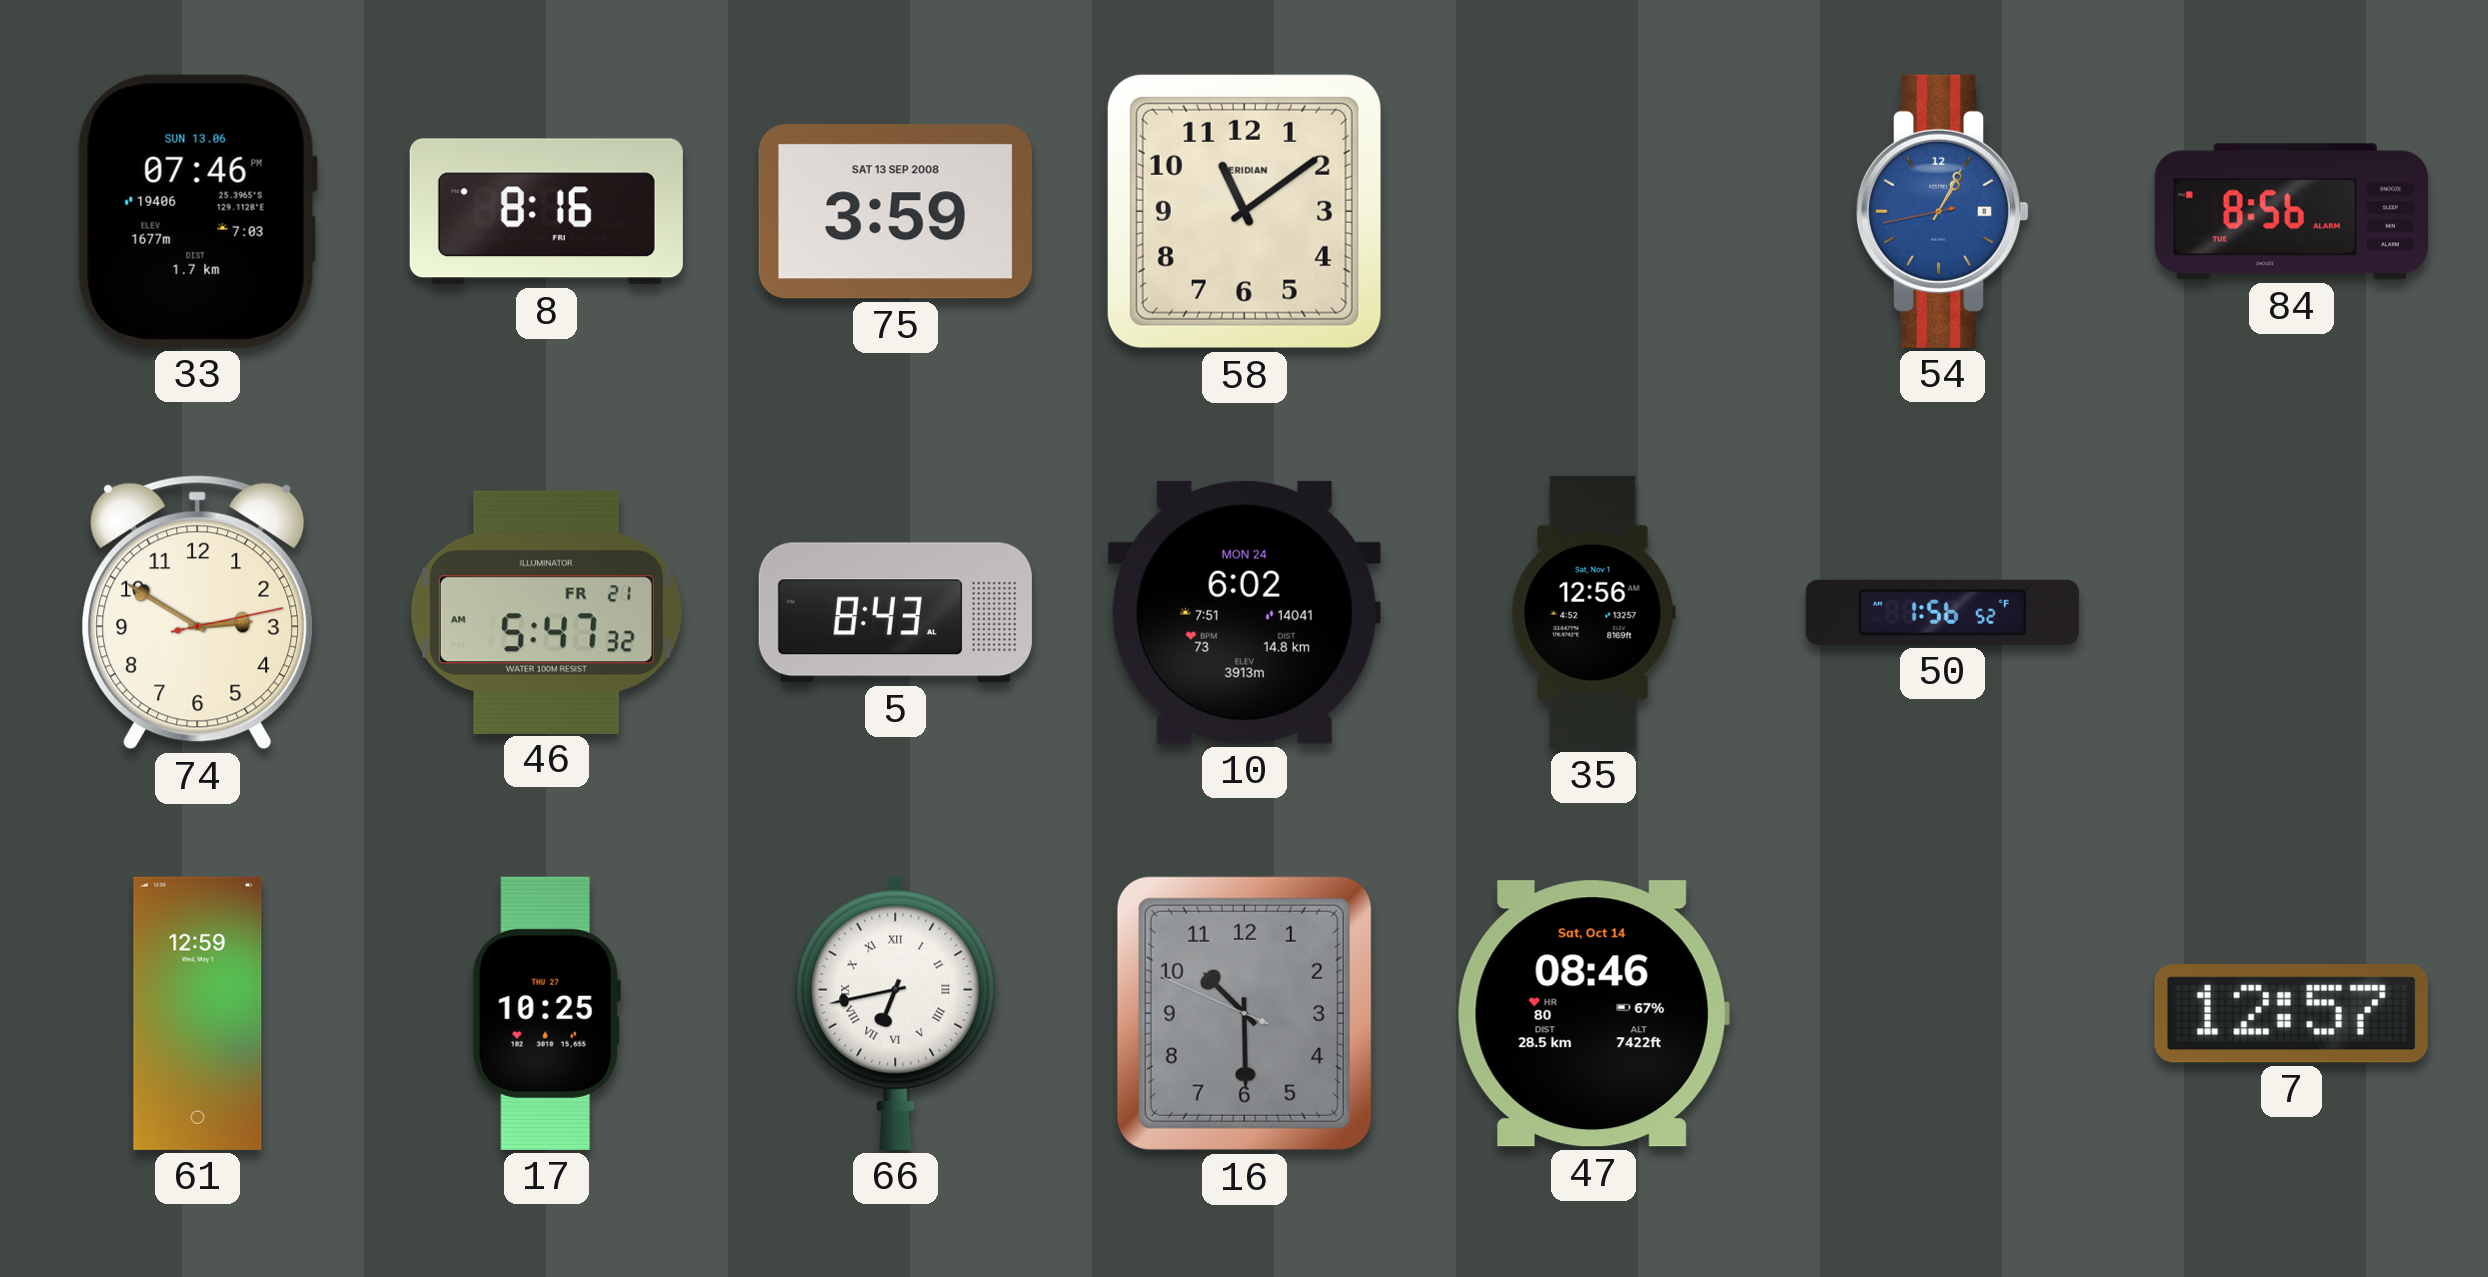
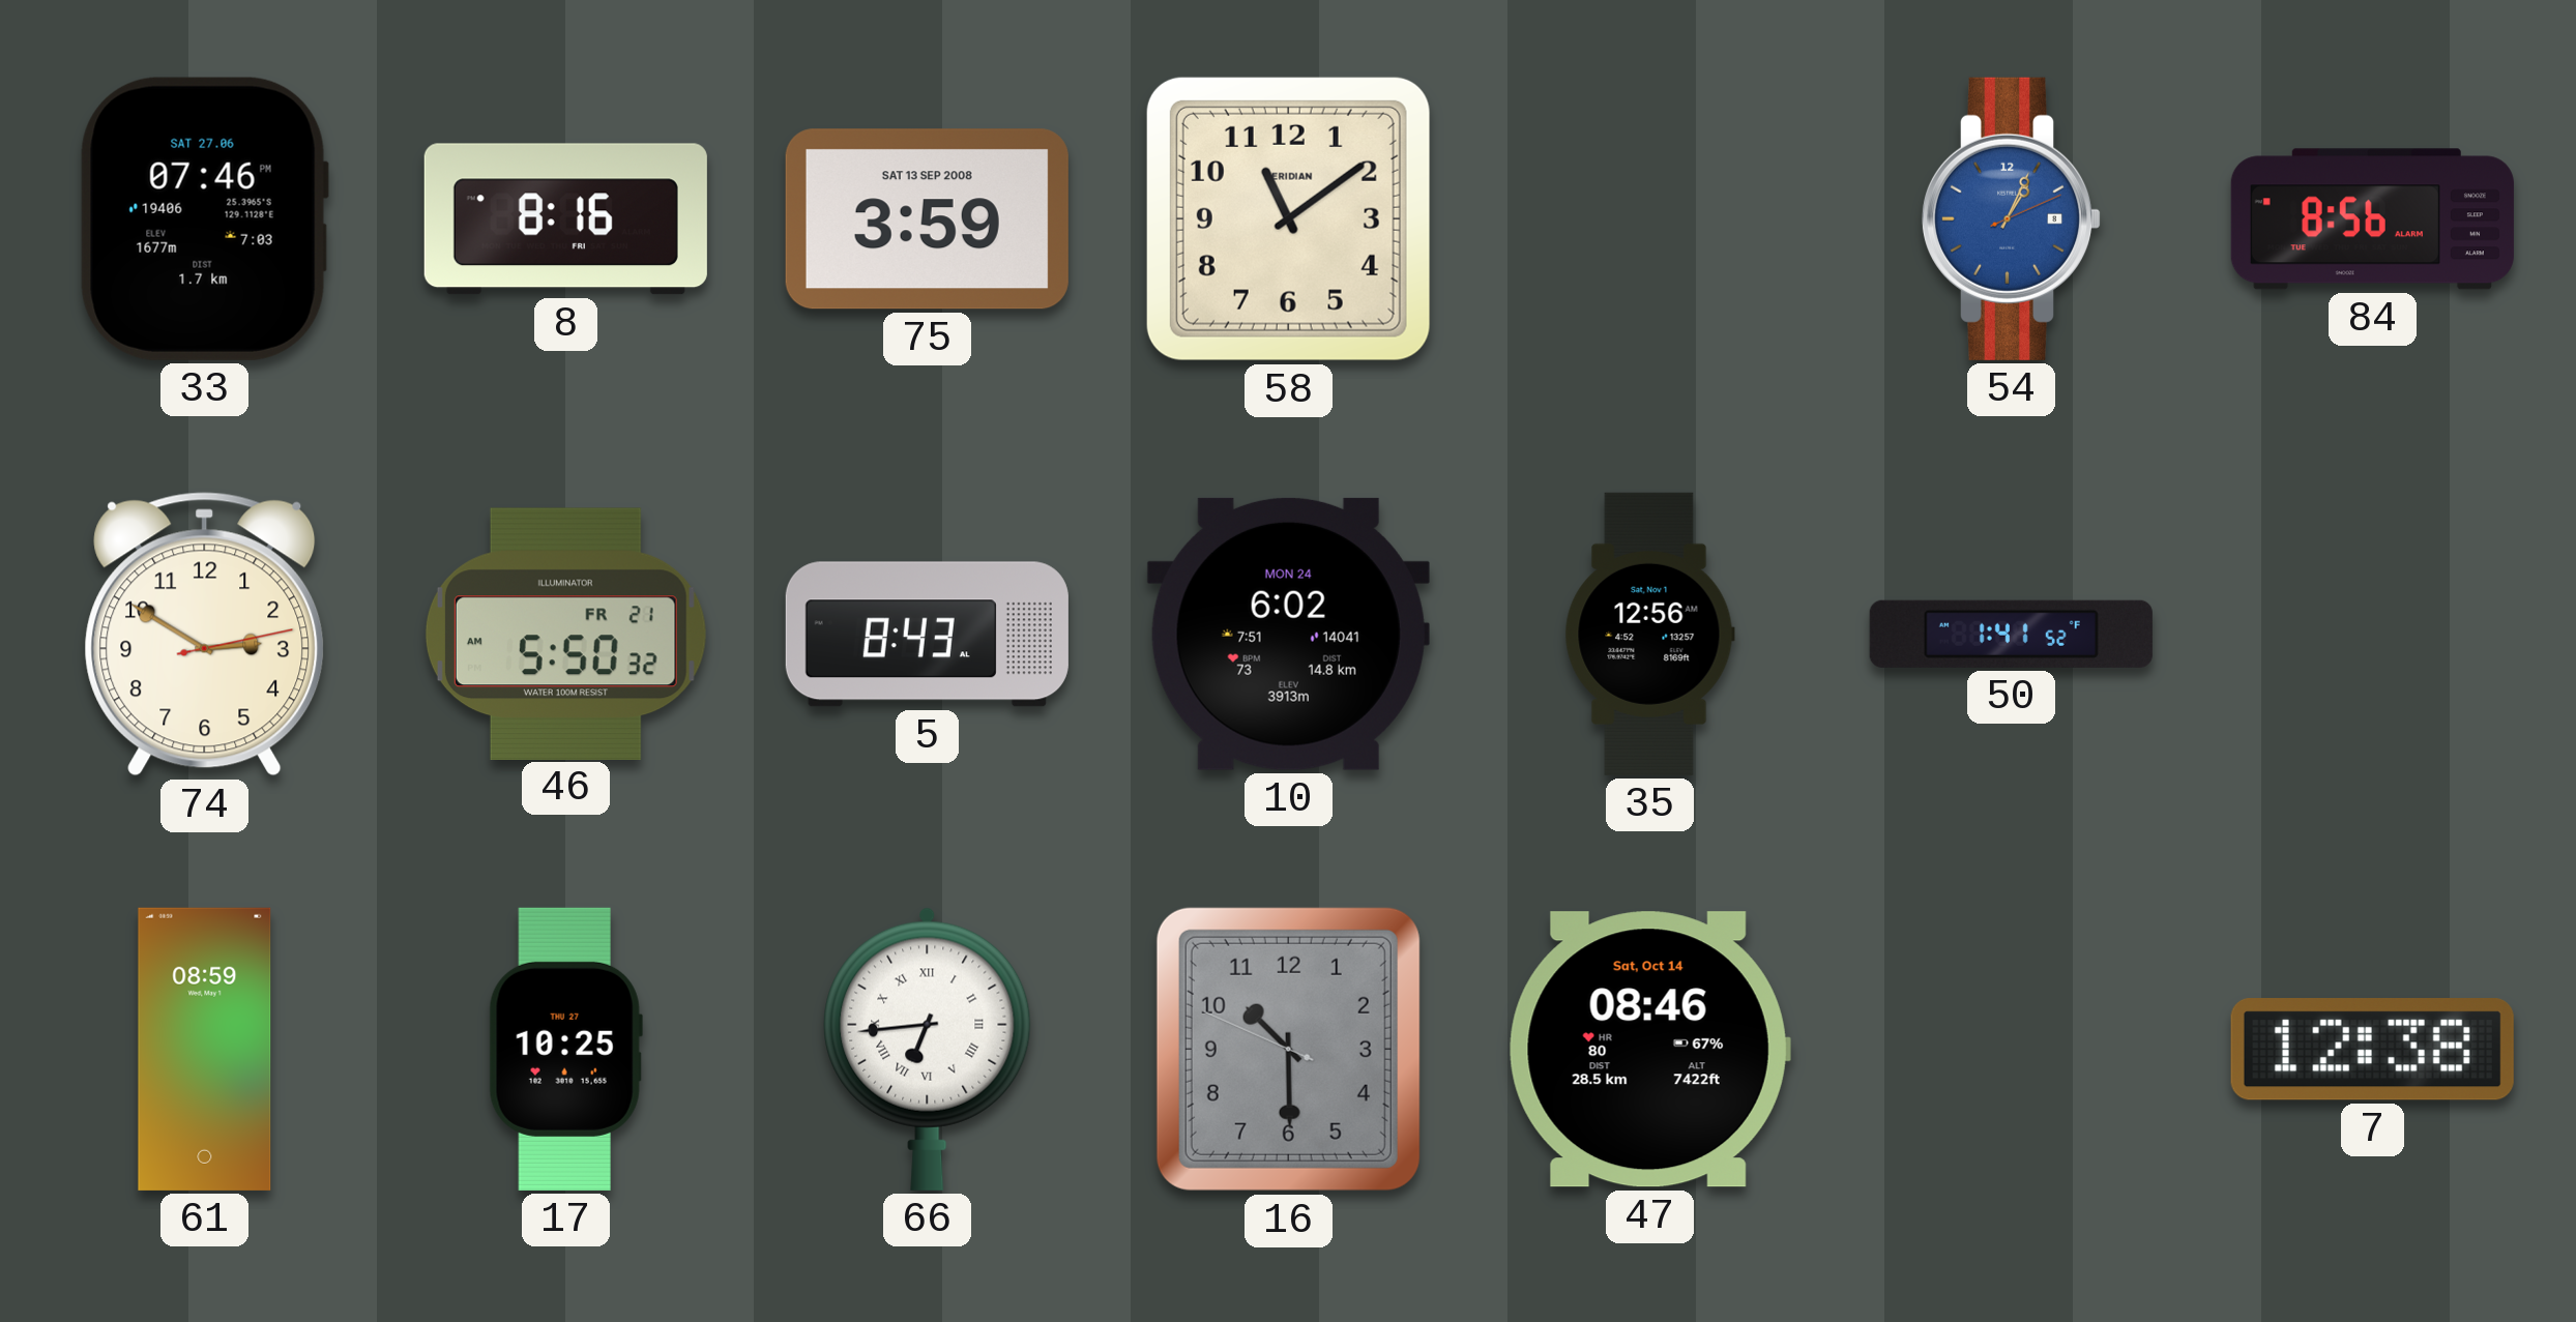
33 date: SUN 13.06 -> SAT 27.06 (204, 218)
54: 1:04:43 -> 1:04:11 (2012, 218)
46: 5:47 -> 5:50 (565, 634)
50: 1:56 -> 1:41 (2011, 634)
61: 12:59 -> 08:59 (205, 1049)
66: 6:43 -> 6:44 (928, 1049)
7: 12:57 -> 12:38 (2372, 1050)
